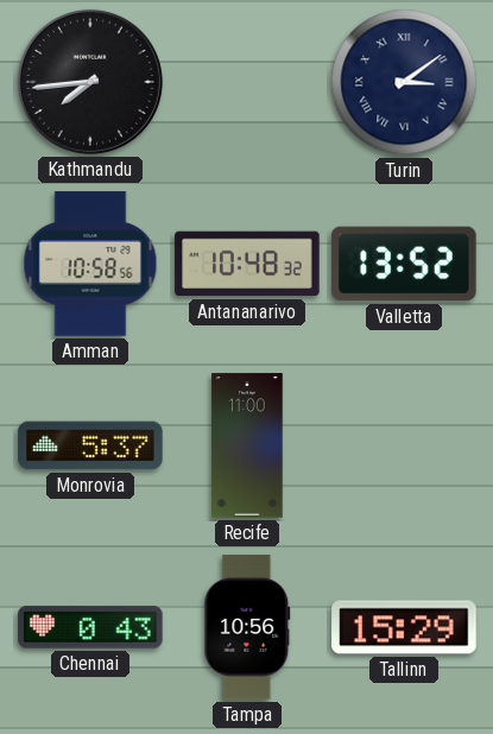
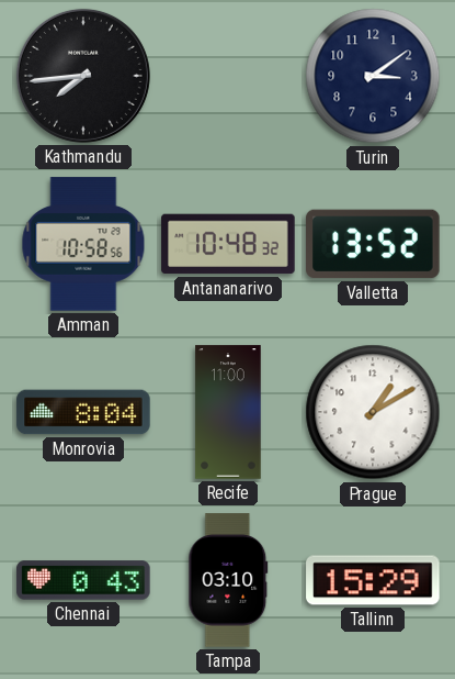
Turin numerals: Roman -> Arabic (373, 76)
Monrovia: 5:37 -> 8:04 (83, 412)
Prague: none -> 1:10 (373, 412)
Tampa: 10:56 -> 03:10 (228, 580)
